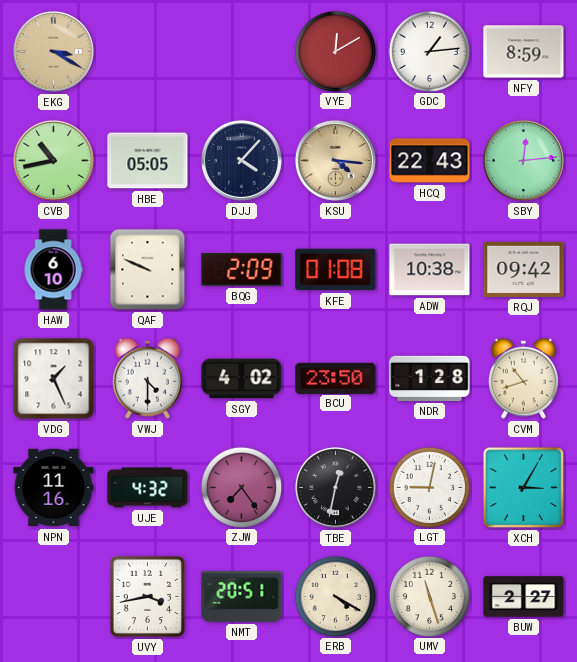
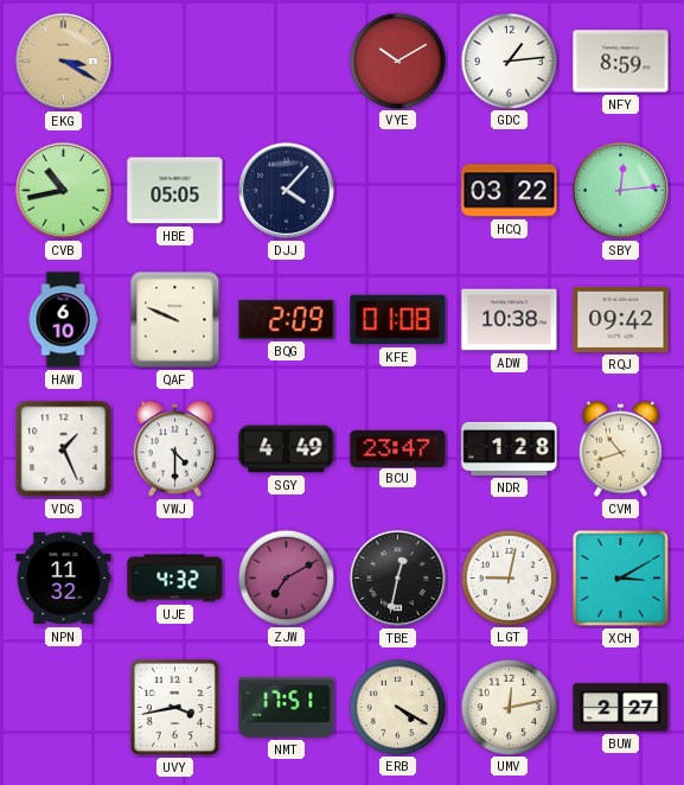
VYE: 12:10 -> 10:10 (397, 60)
KSU: 4:16 -> none (335, 160)
HCQ: 22:43 -> 03:22 (510, 191)
SGY: 4:02 -> 4:49 (287, 449)
BCU: 23:50 -> 23:47 (398, 448)
NPN: 11:16 -> 11:32 (64, 579)
ZJW: 7:24 -> 7:10 (286, 577)
XCH: 3:05 -> 3:10 (621, 579)
NMT: 20:51 -> 17:51 (287, 708)
UMV: 11:27 -> 12:13 (509, 707)
